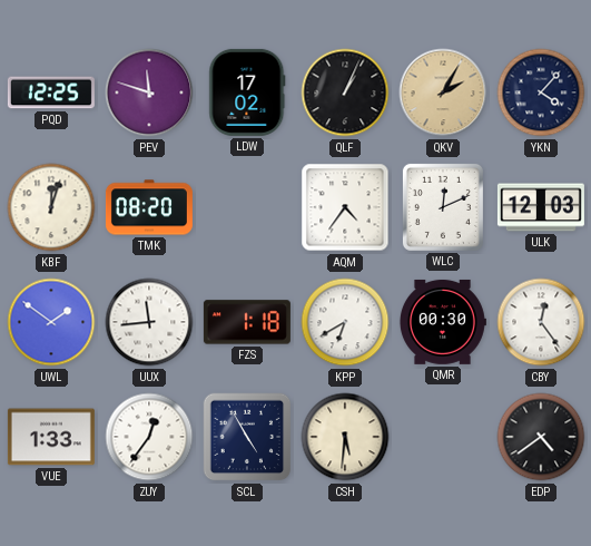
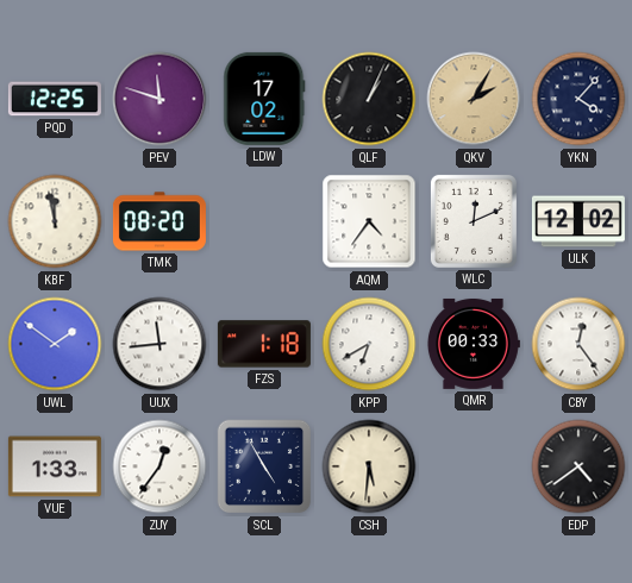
KBF: 12:03 -> 11:58 (55, 221)
ULK: 12:03 -> 12:02 (578, 221)
QMR: 00:30 -> 00:33 (473, 344)
